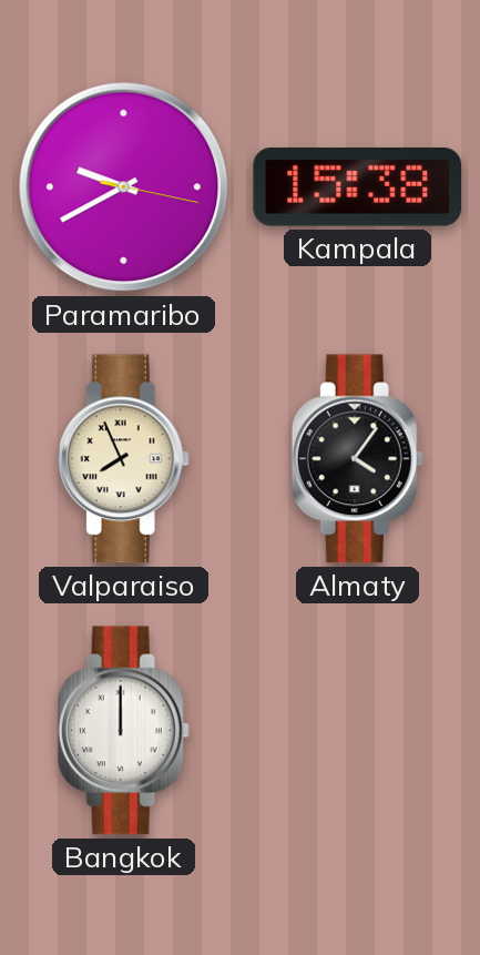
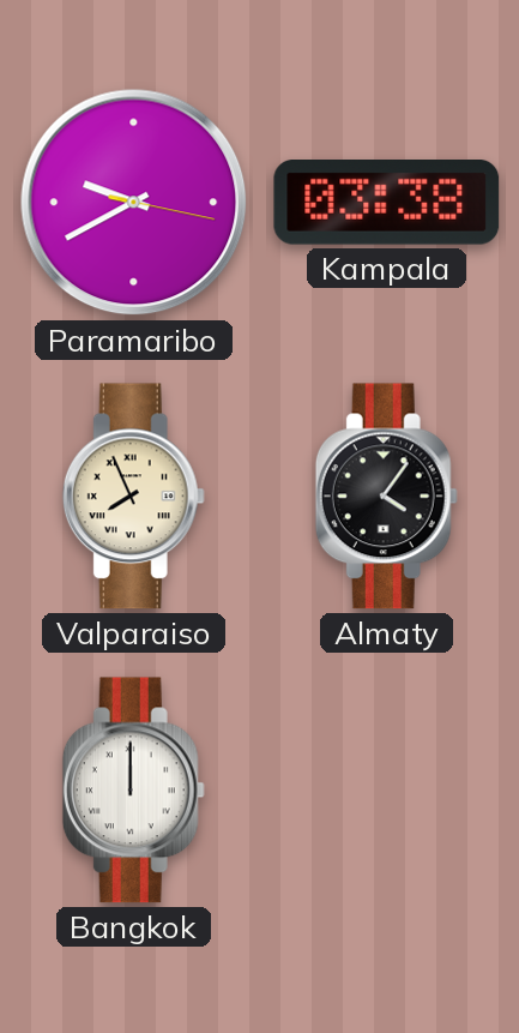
Kampala: 15:38 -> 03:38 (387, 203)
